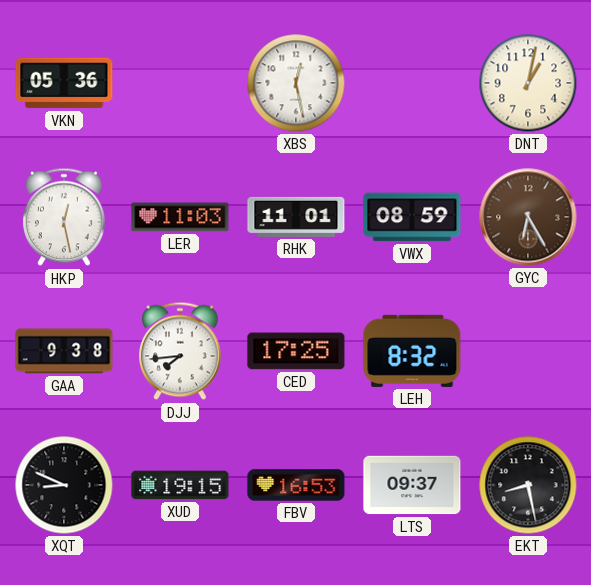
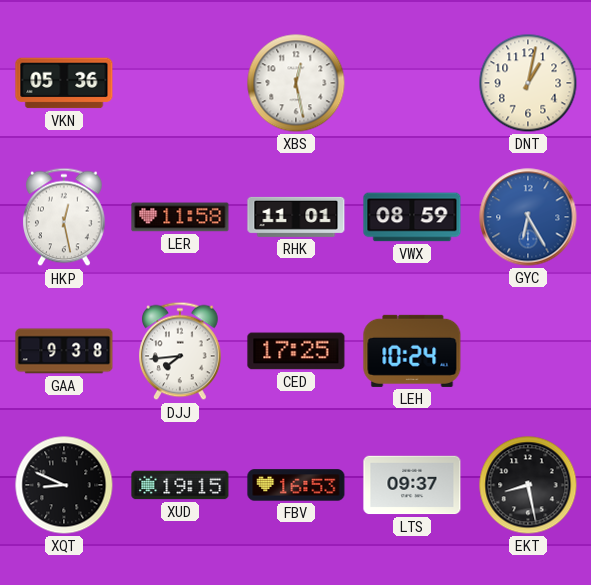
LER: 11:03 -> 11:58 (180, 217)
GYC dial: brown -> blue (528, 217)
LEH: 8:32 -> 10:24 (412, 351)
